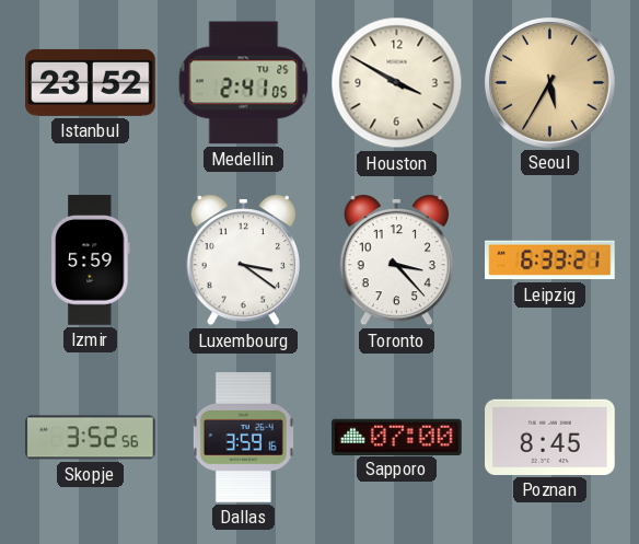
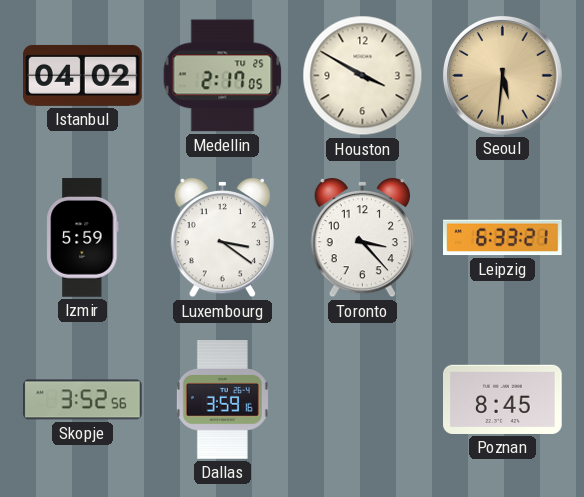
Istanbul: 23:52 -> 04:02 (83, 75)
Medellin: 2:41 -> 2:17 (223, 76)
Seoul: 5:35 -> 5:31 (502, 75)
Sapporo: 07:00 -> none (397, 437)
